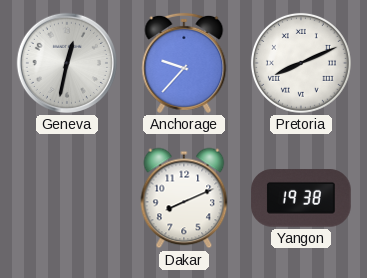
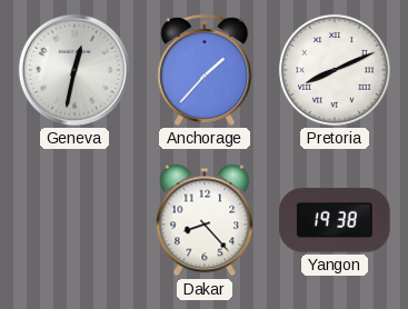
Anchorage: 9:37 -> 1:37 (205, 70)
Dakar: 8:11 -> 8:23 (205, 220)
